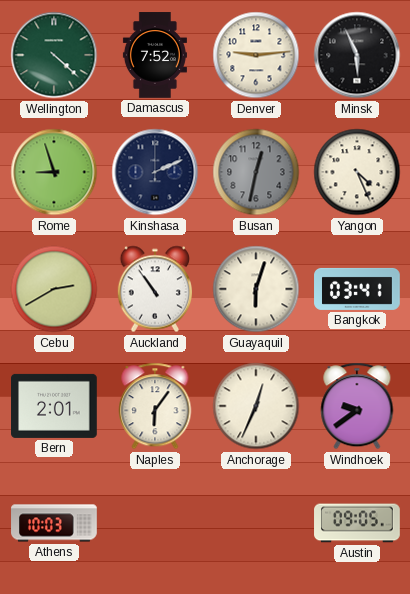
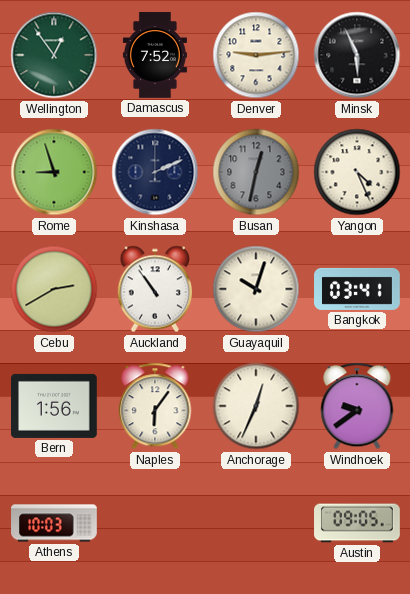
Wellington: 4:22 -> 12:54 (54, 55)
Guayaquil: 6:03 -> 10:03 (256, 289)
Bern: 2:01 -> 1:56 (54, 406)
